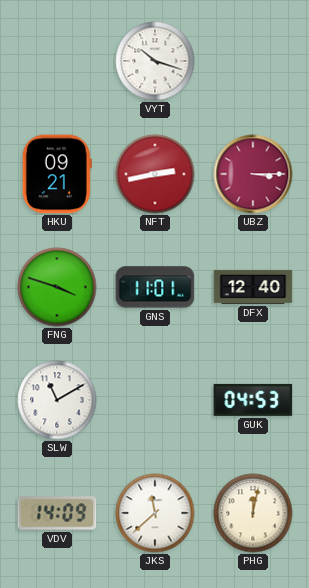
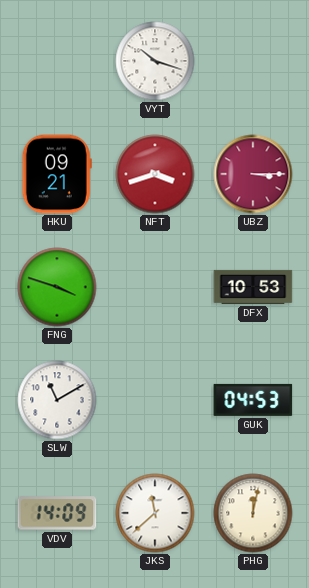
NFT: 2:43 -> 3:42 (155, 174)
GNS: 11:01 -> none (155, 287)
DFX: 12:40 -> 10:53 (253, 287)
